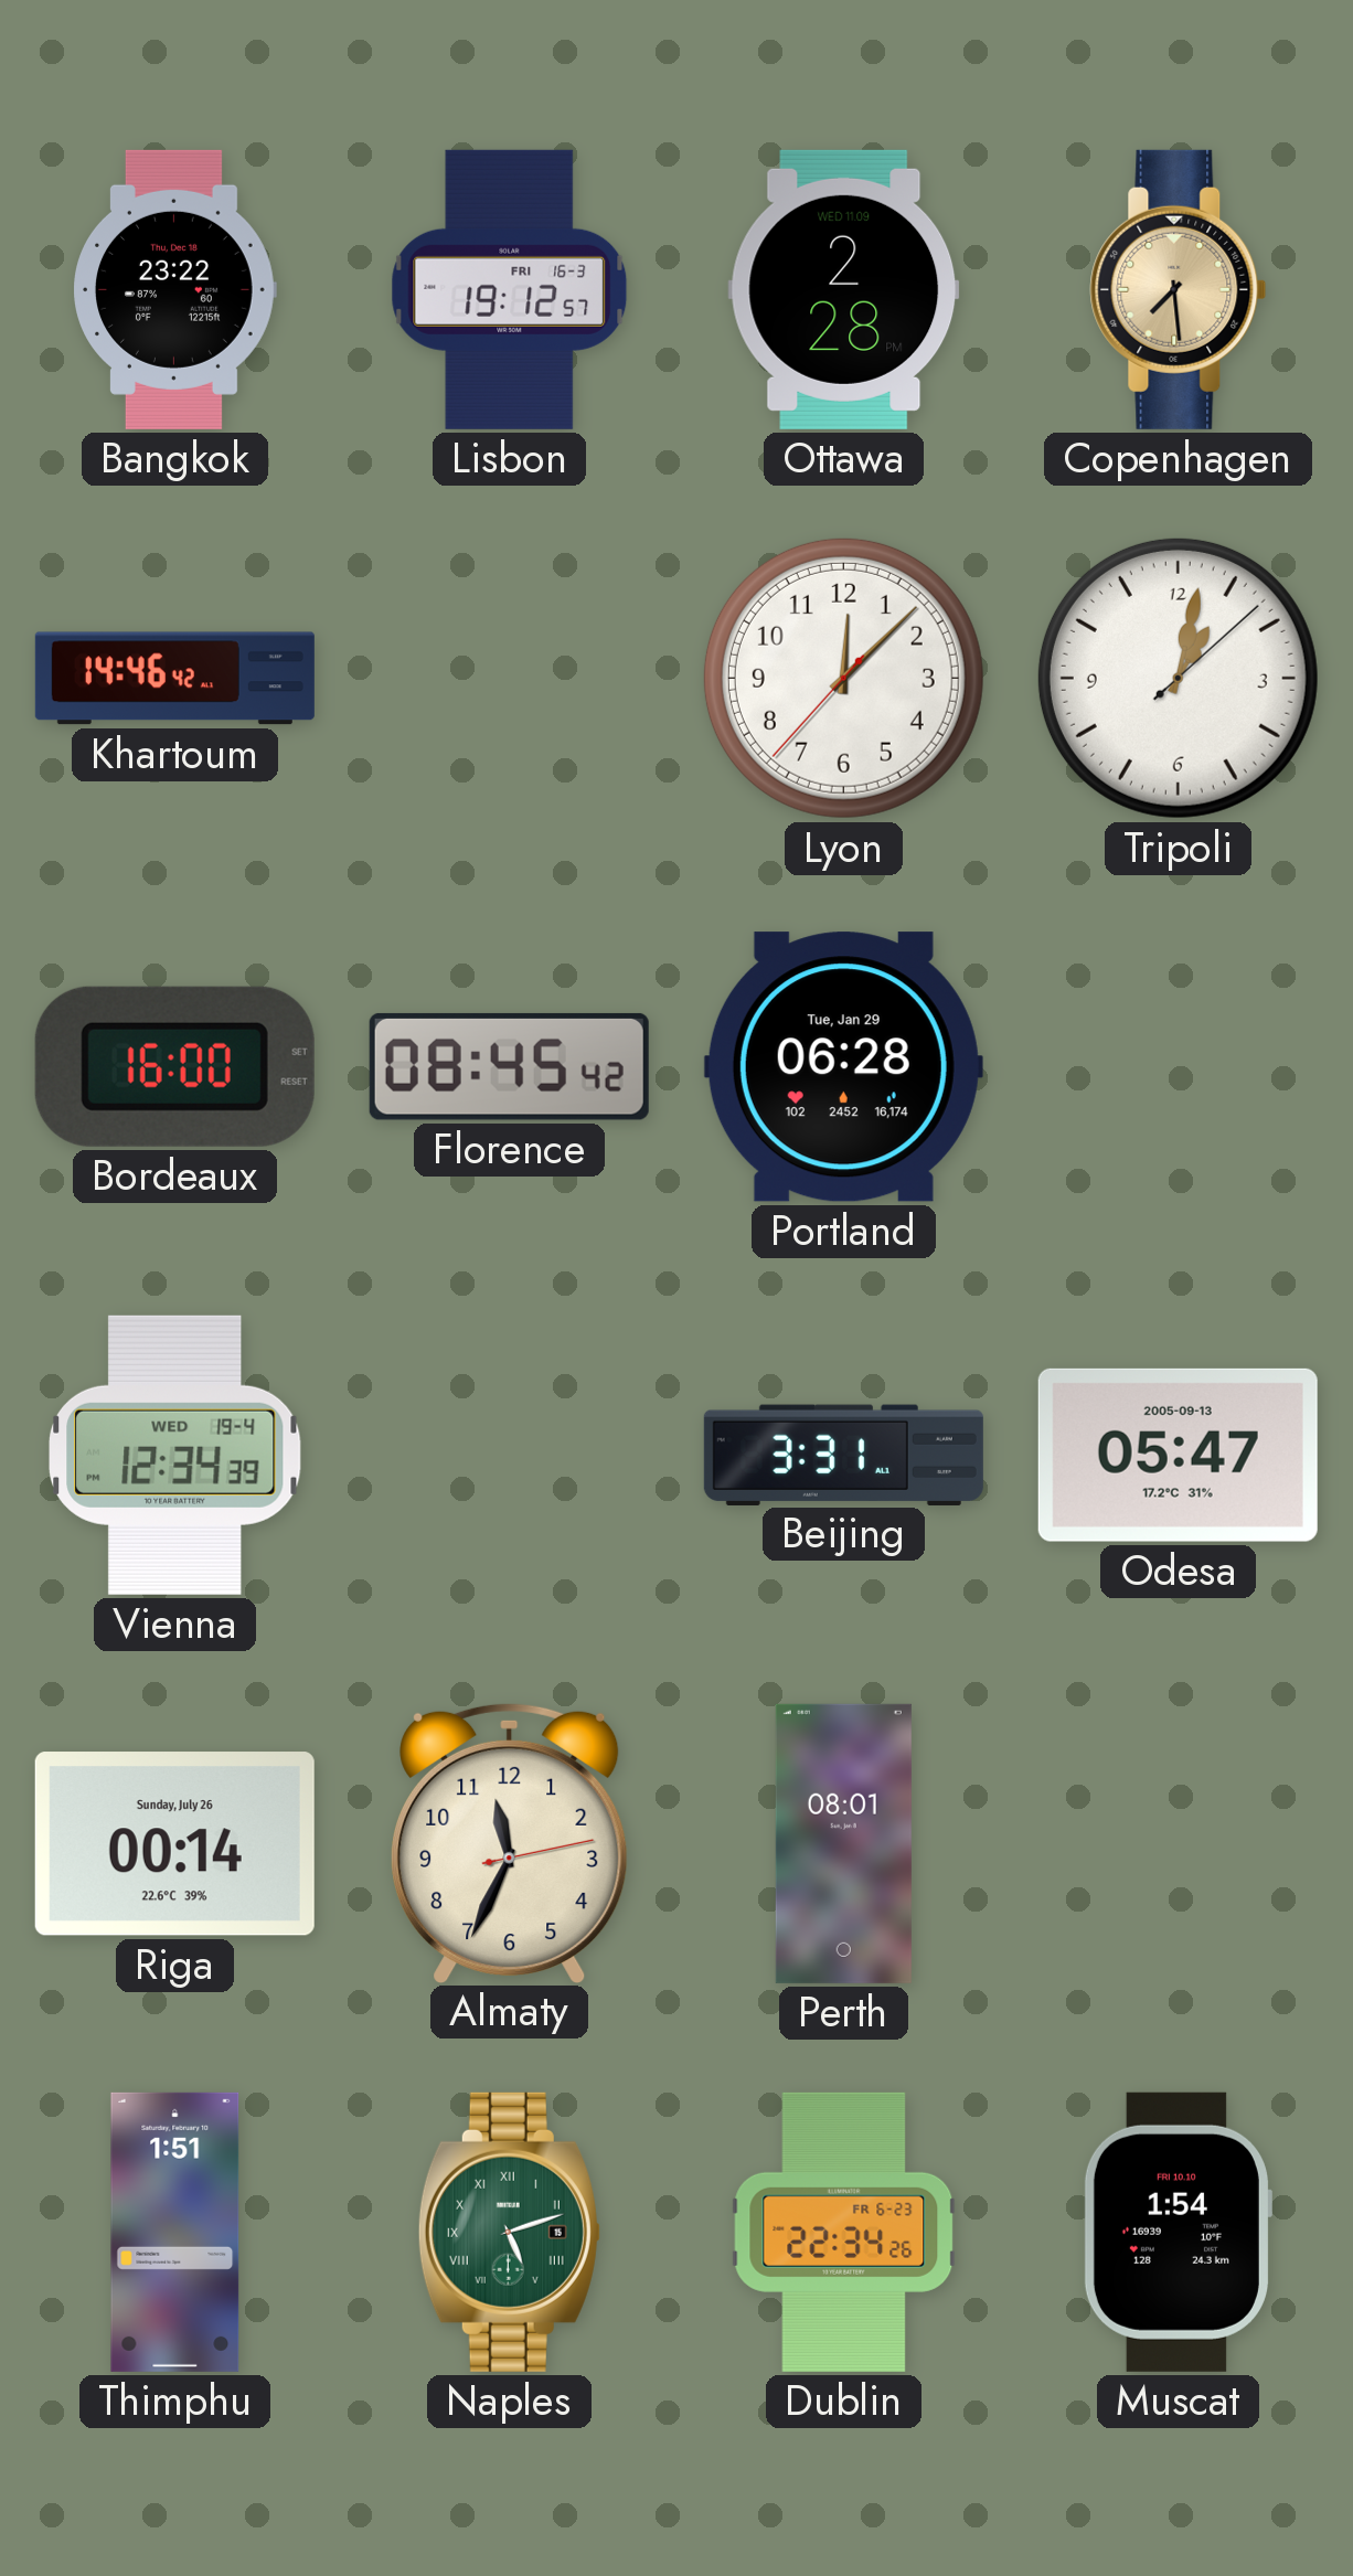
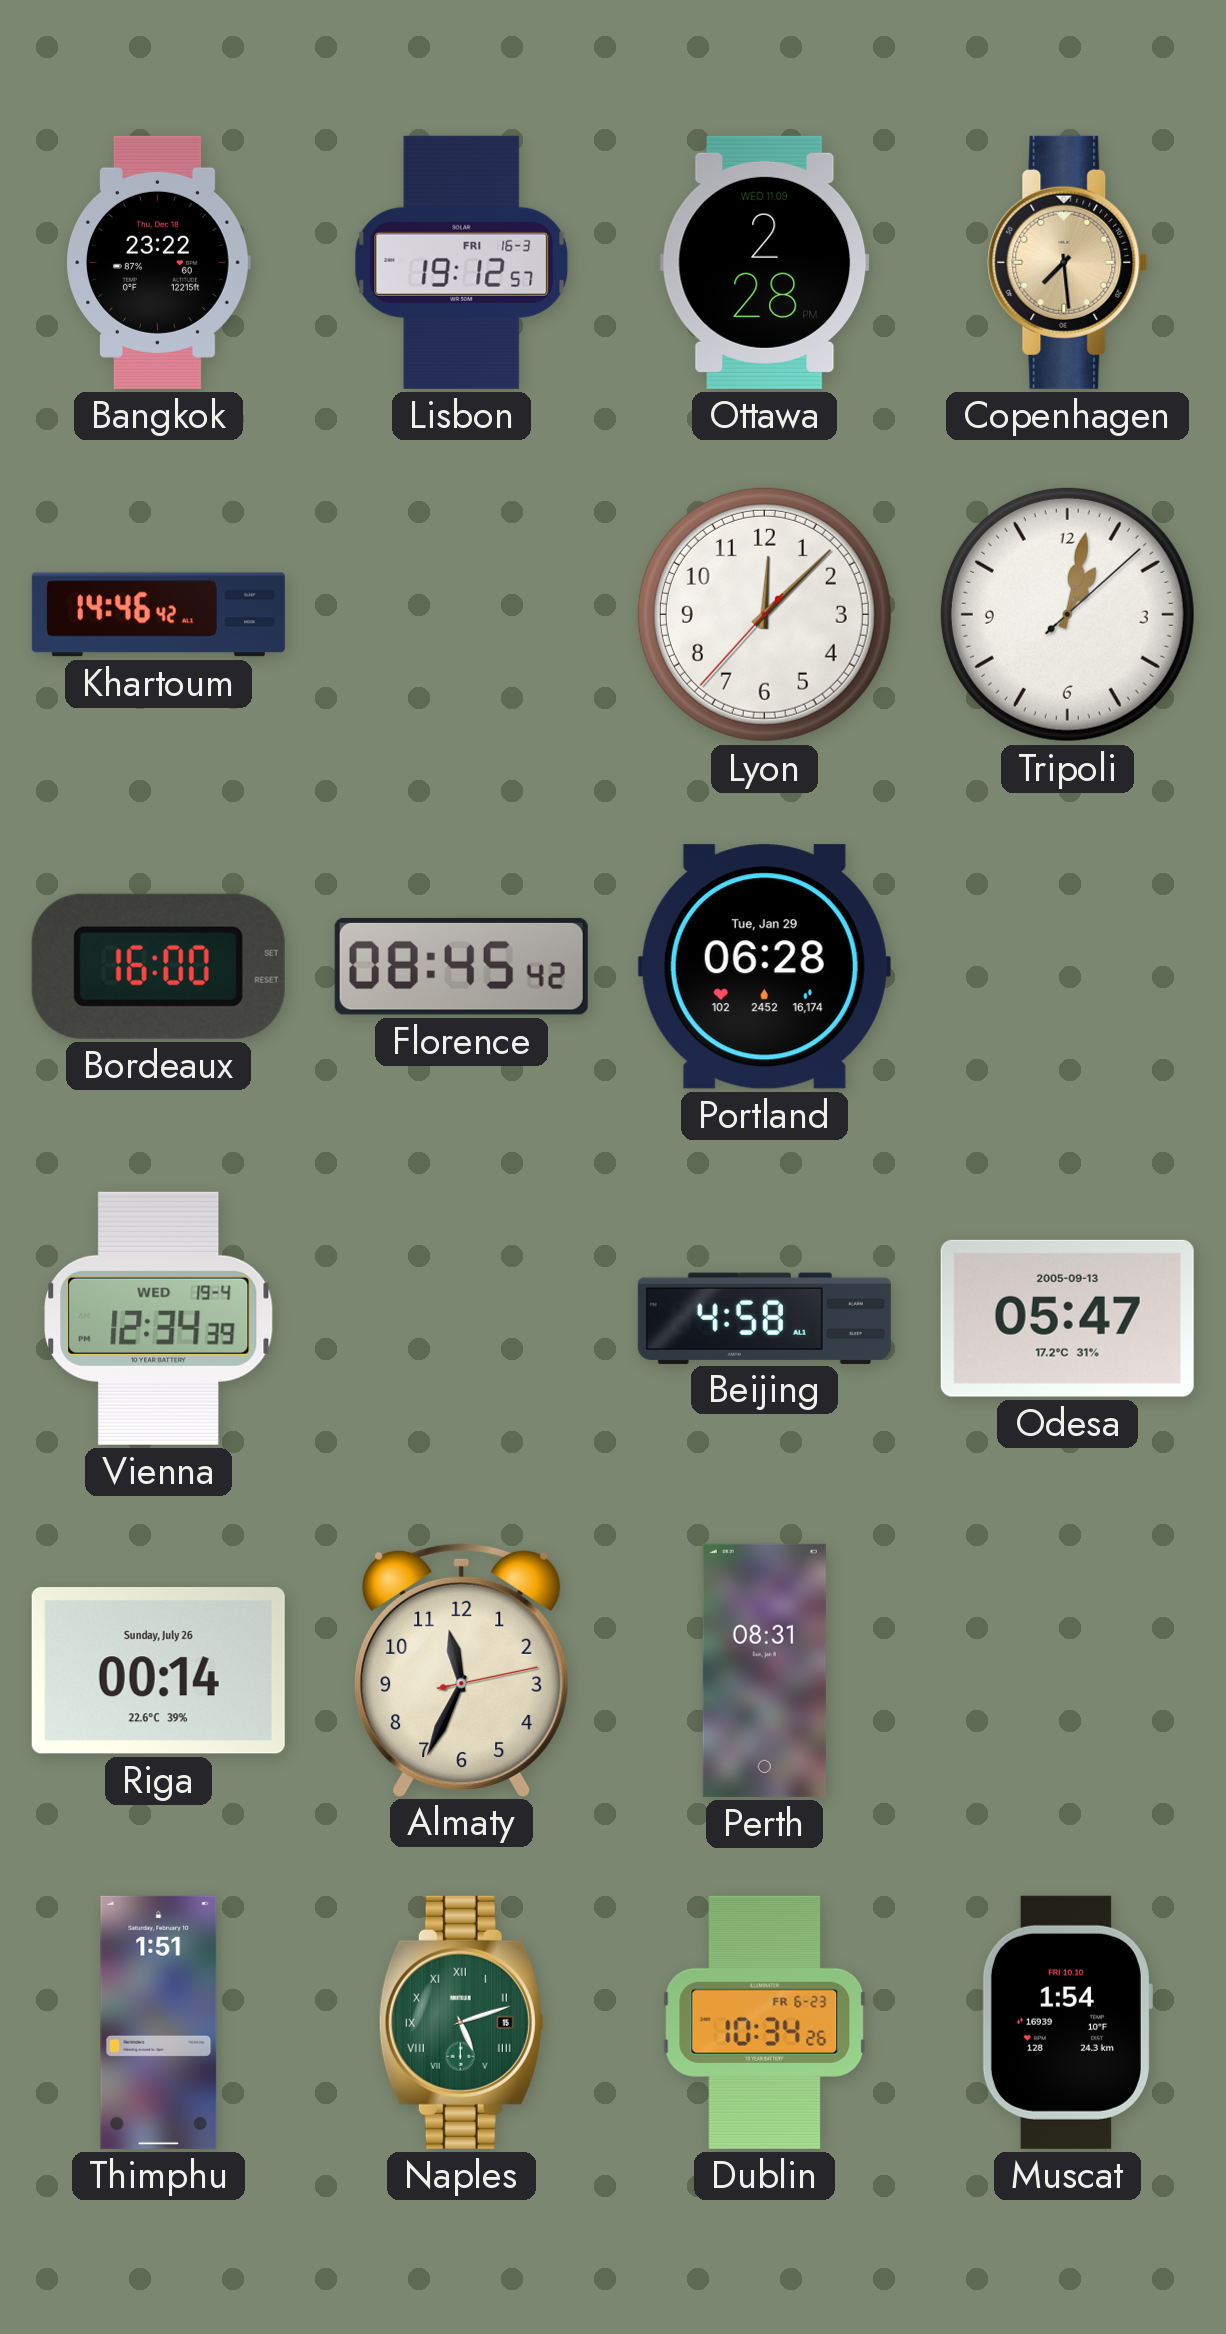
Beijing: 3:31 -> 4:58 (764, 1318)
Perth: 08:01 -> 08:31 (764, 1670)
Dublin: 22:34 -> 10:34 (765, 2022)
